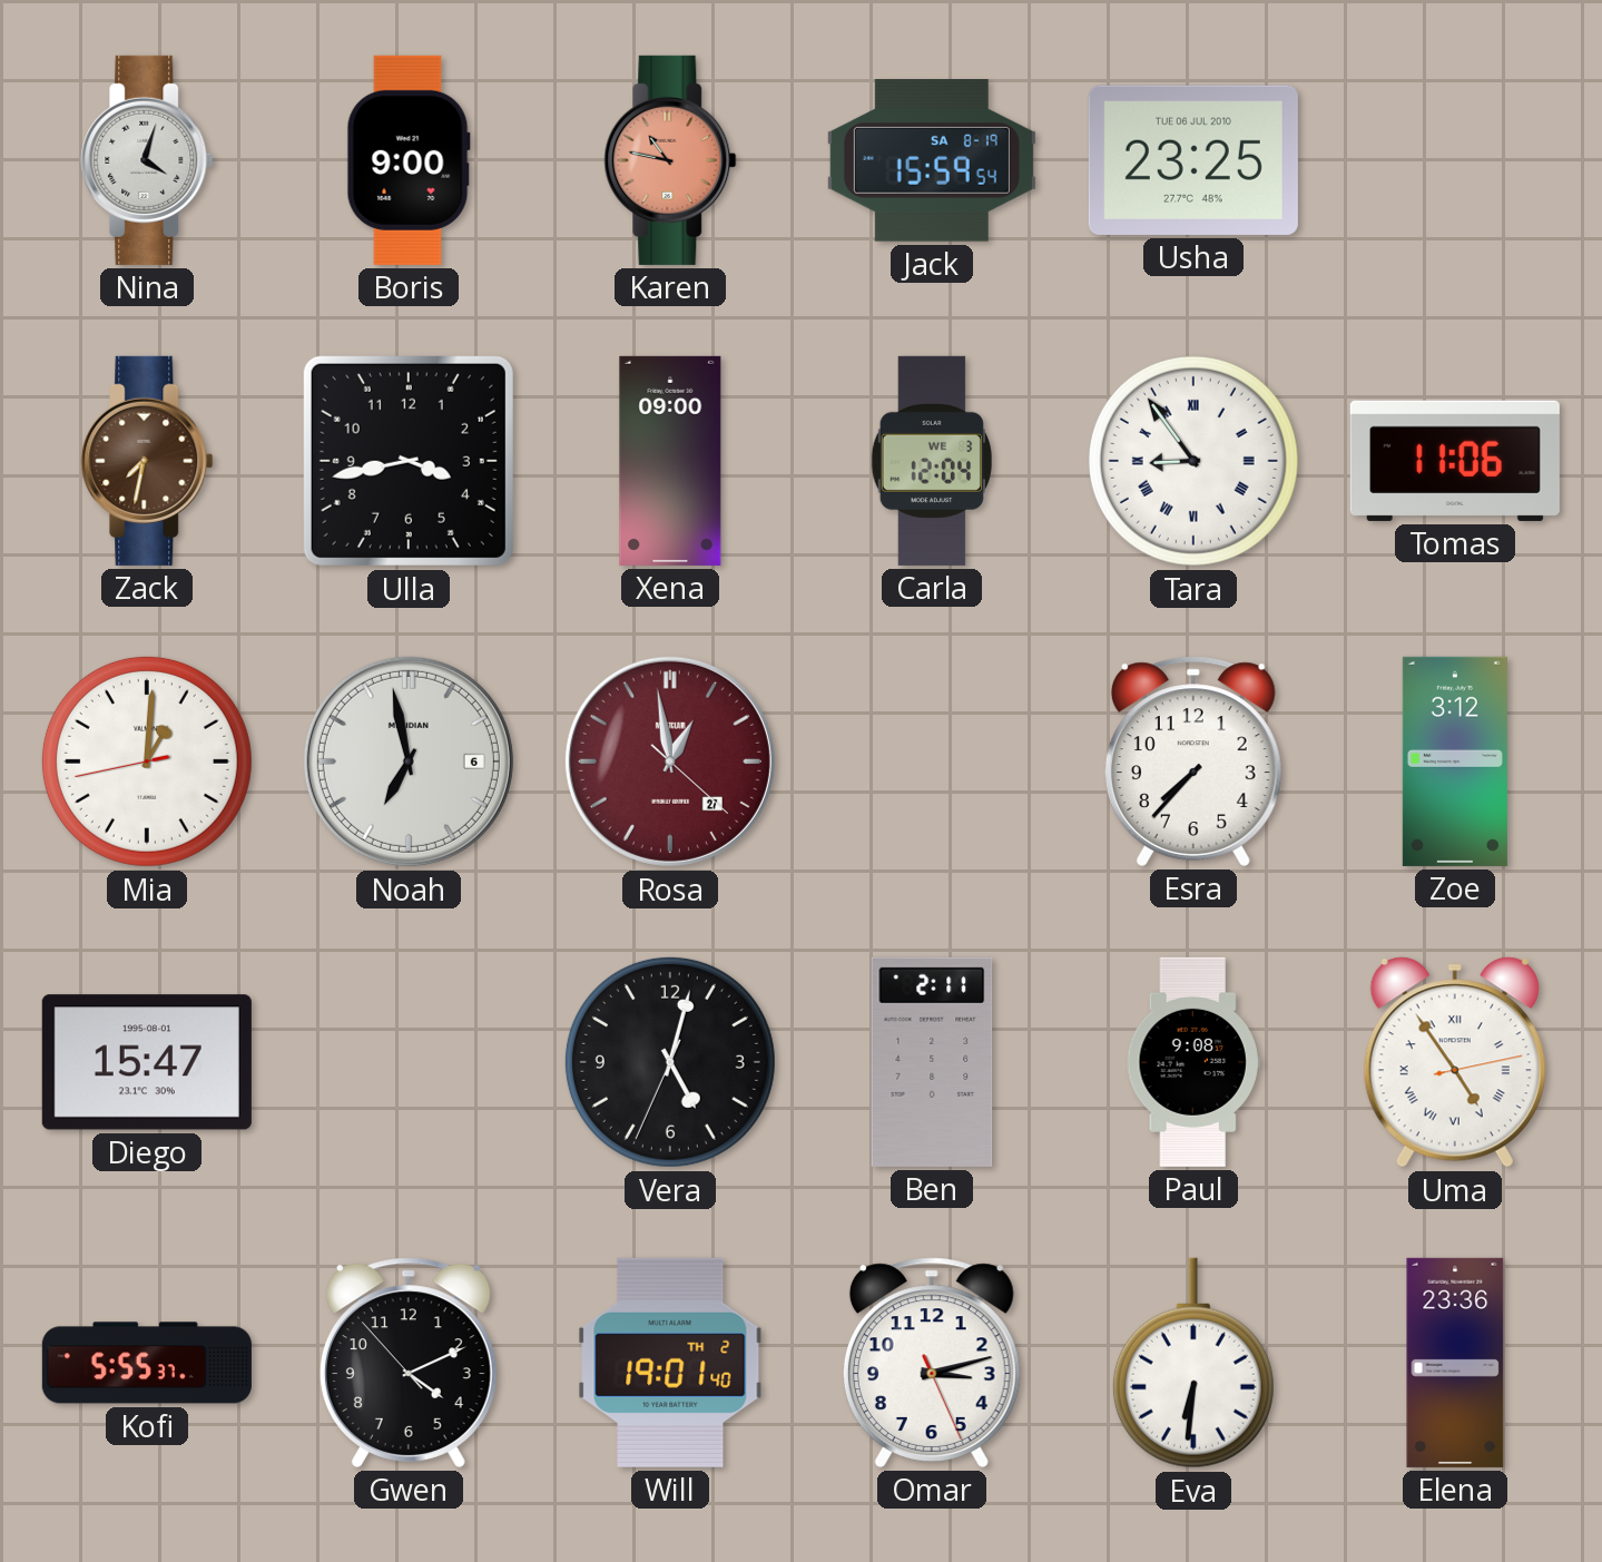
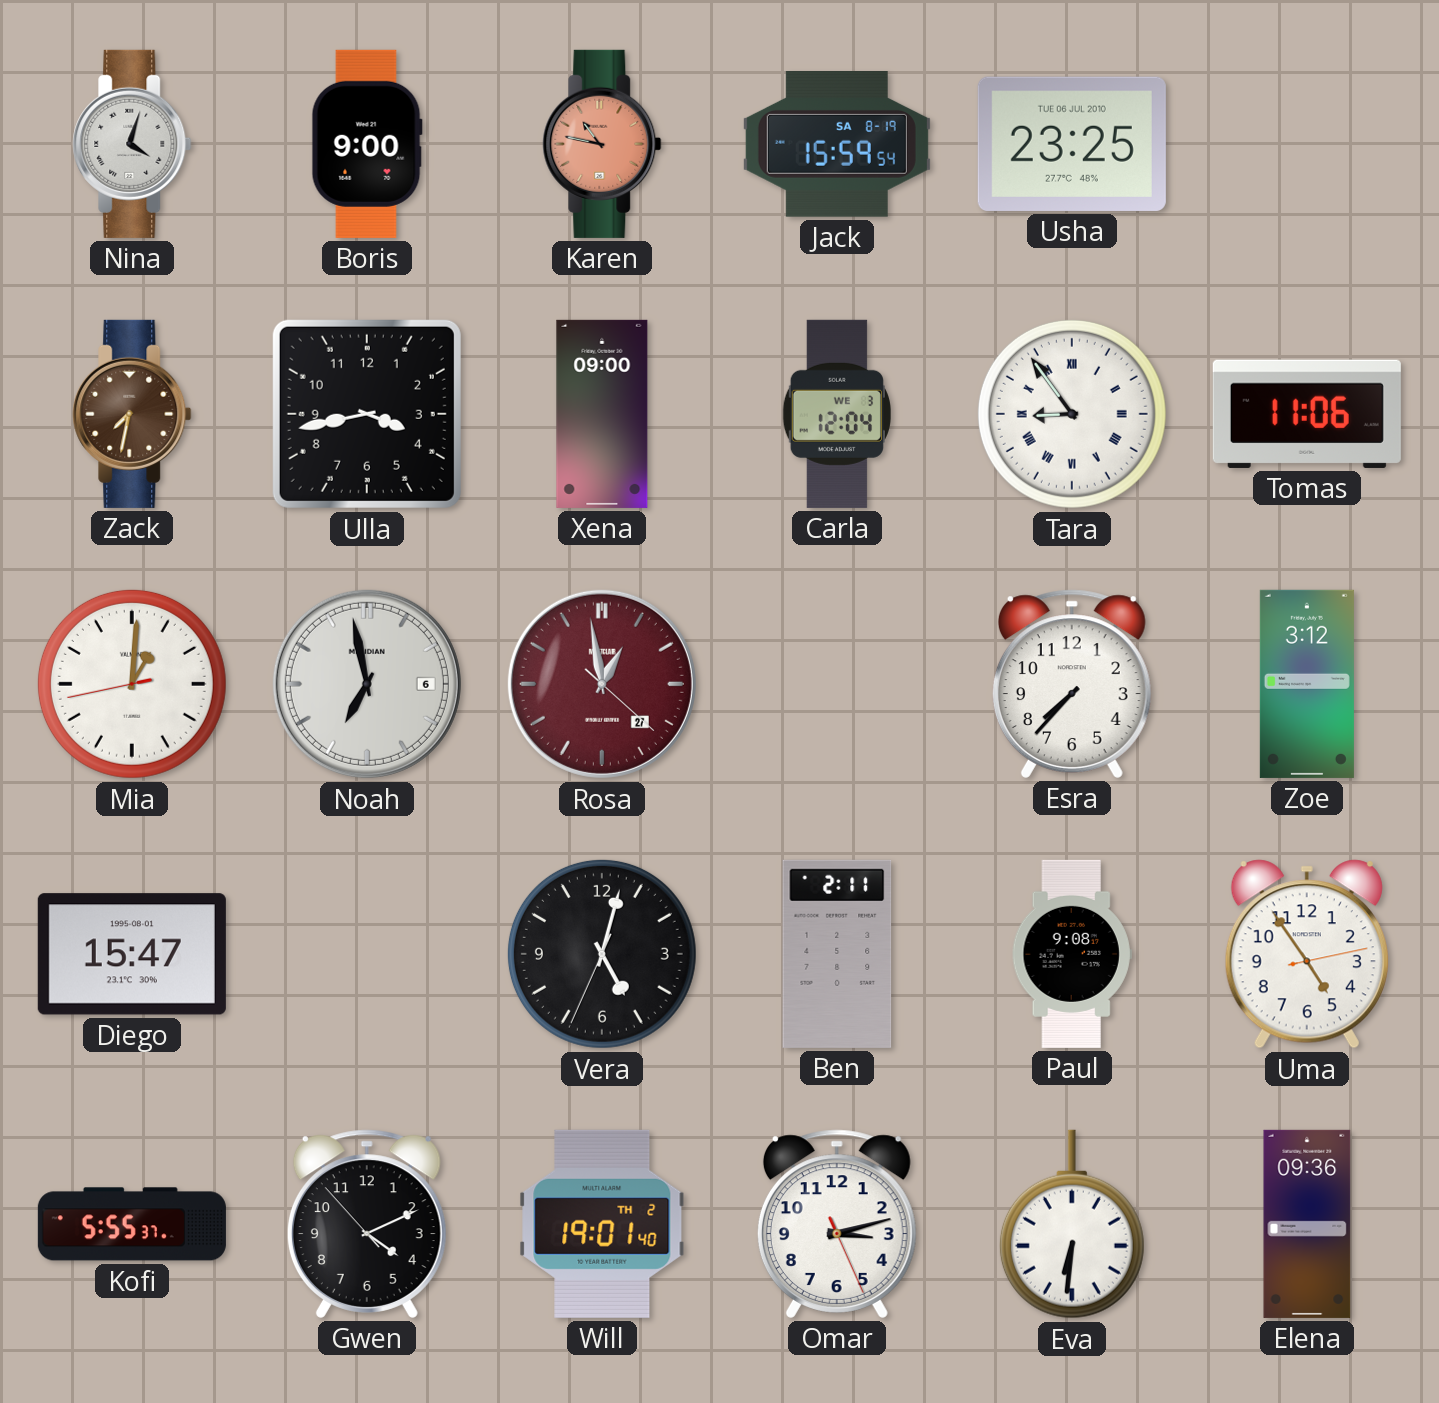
Uma numerals: Roman -> Arabic (1307, 954)
Elena: 23:36 -> 09:36 (1307, 1224)
